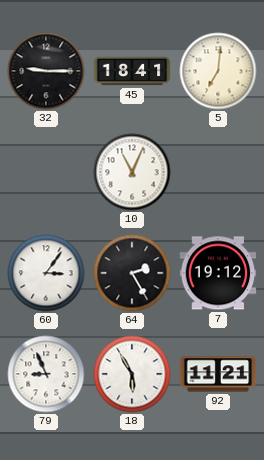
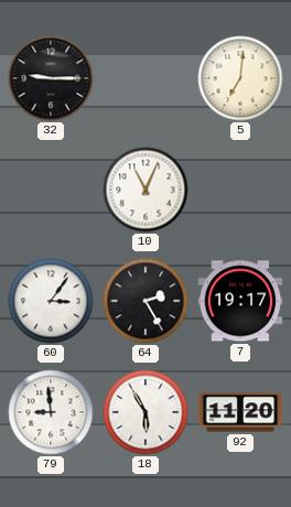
45: 18:41 -> none (132, 71)
7: 19:12 -> 19:17 (240, 301)
79: 8:56 -> 8:59 (51, 412)
92: 11:21 -> 11:20 (240, 412)
